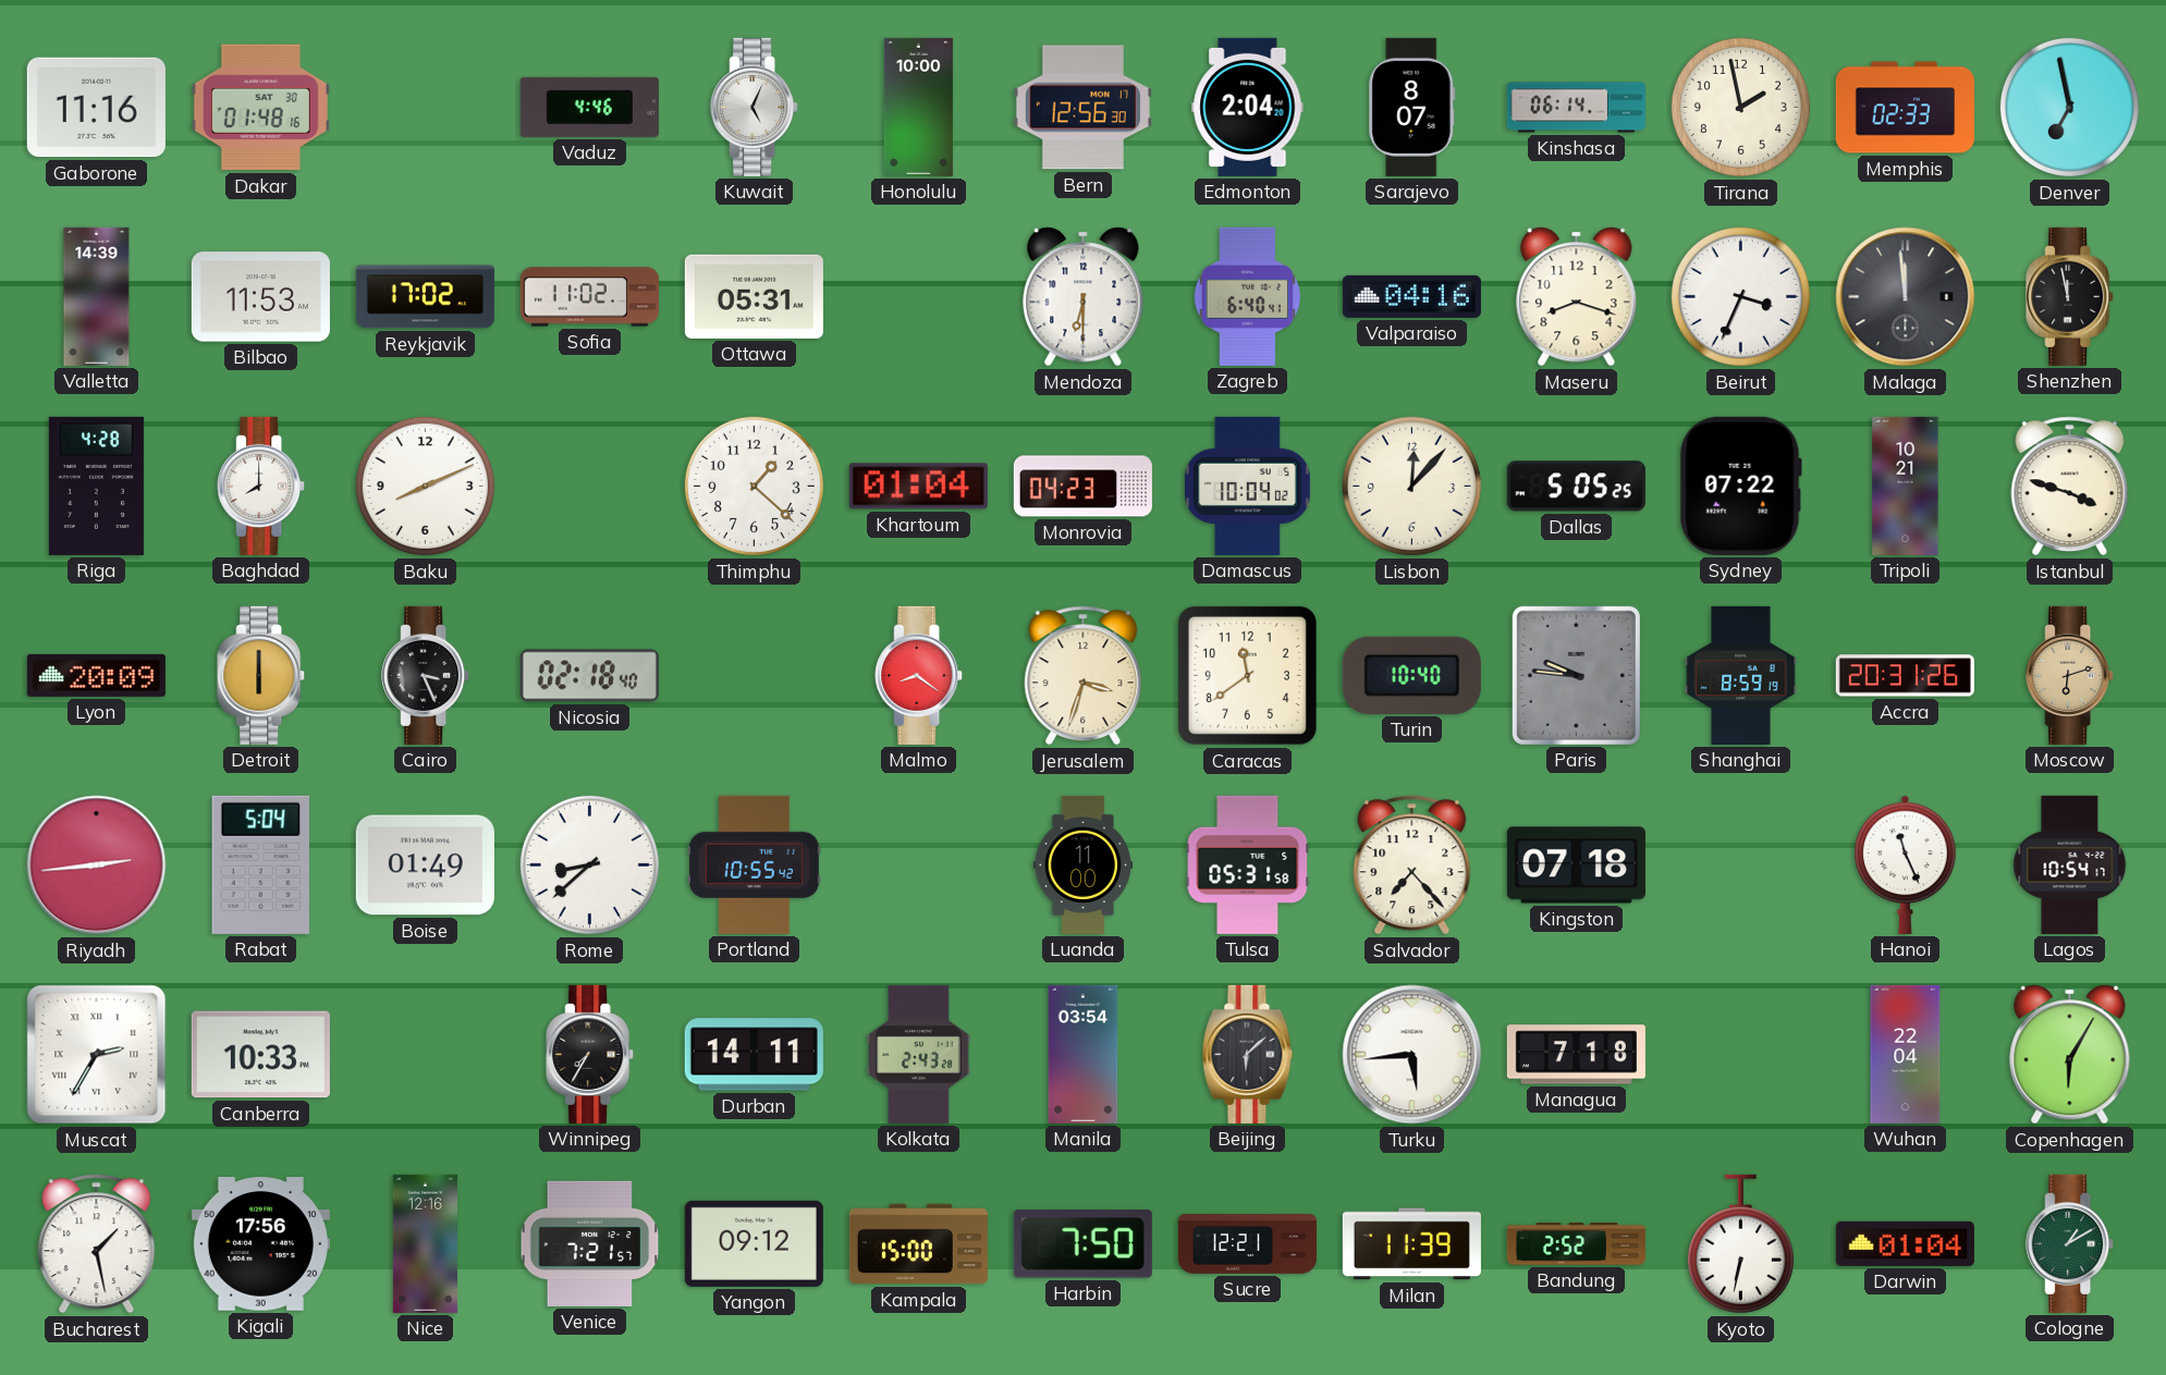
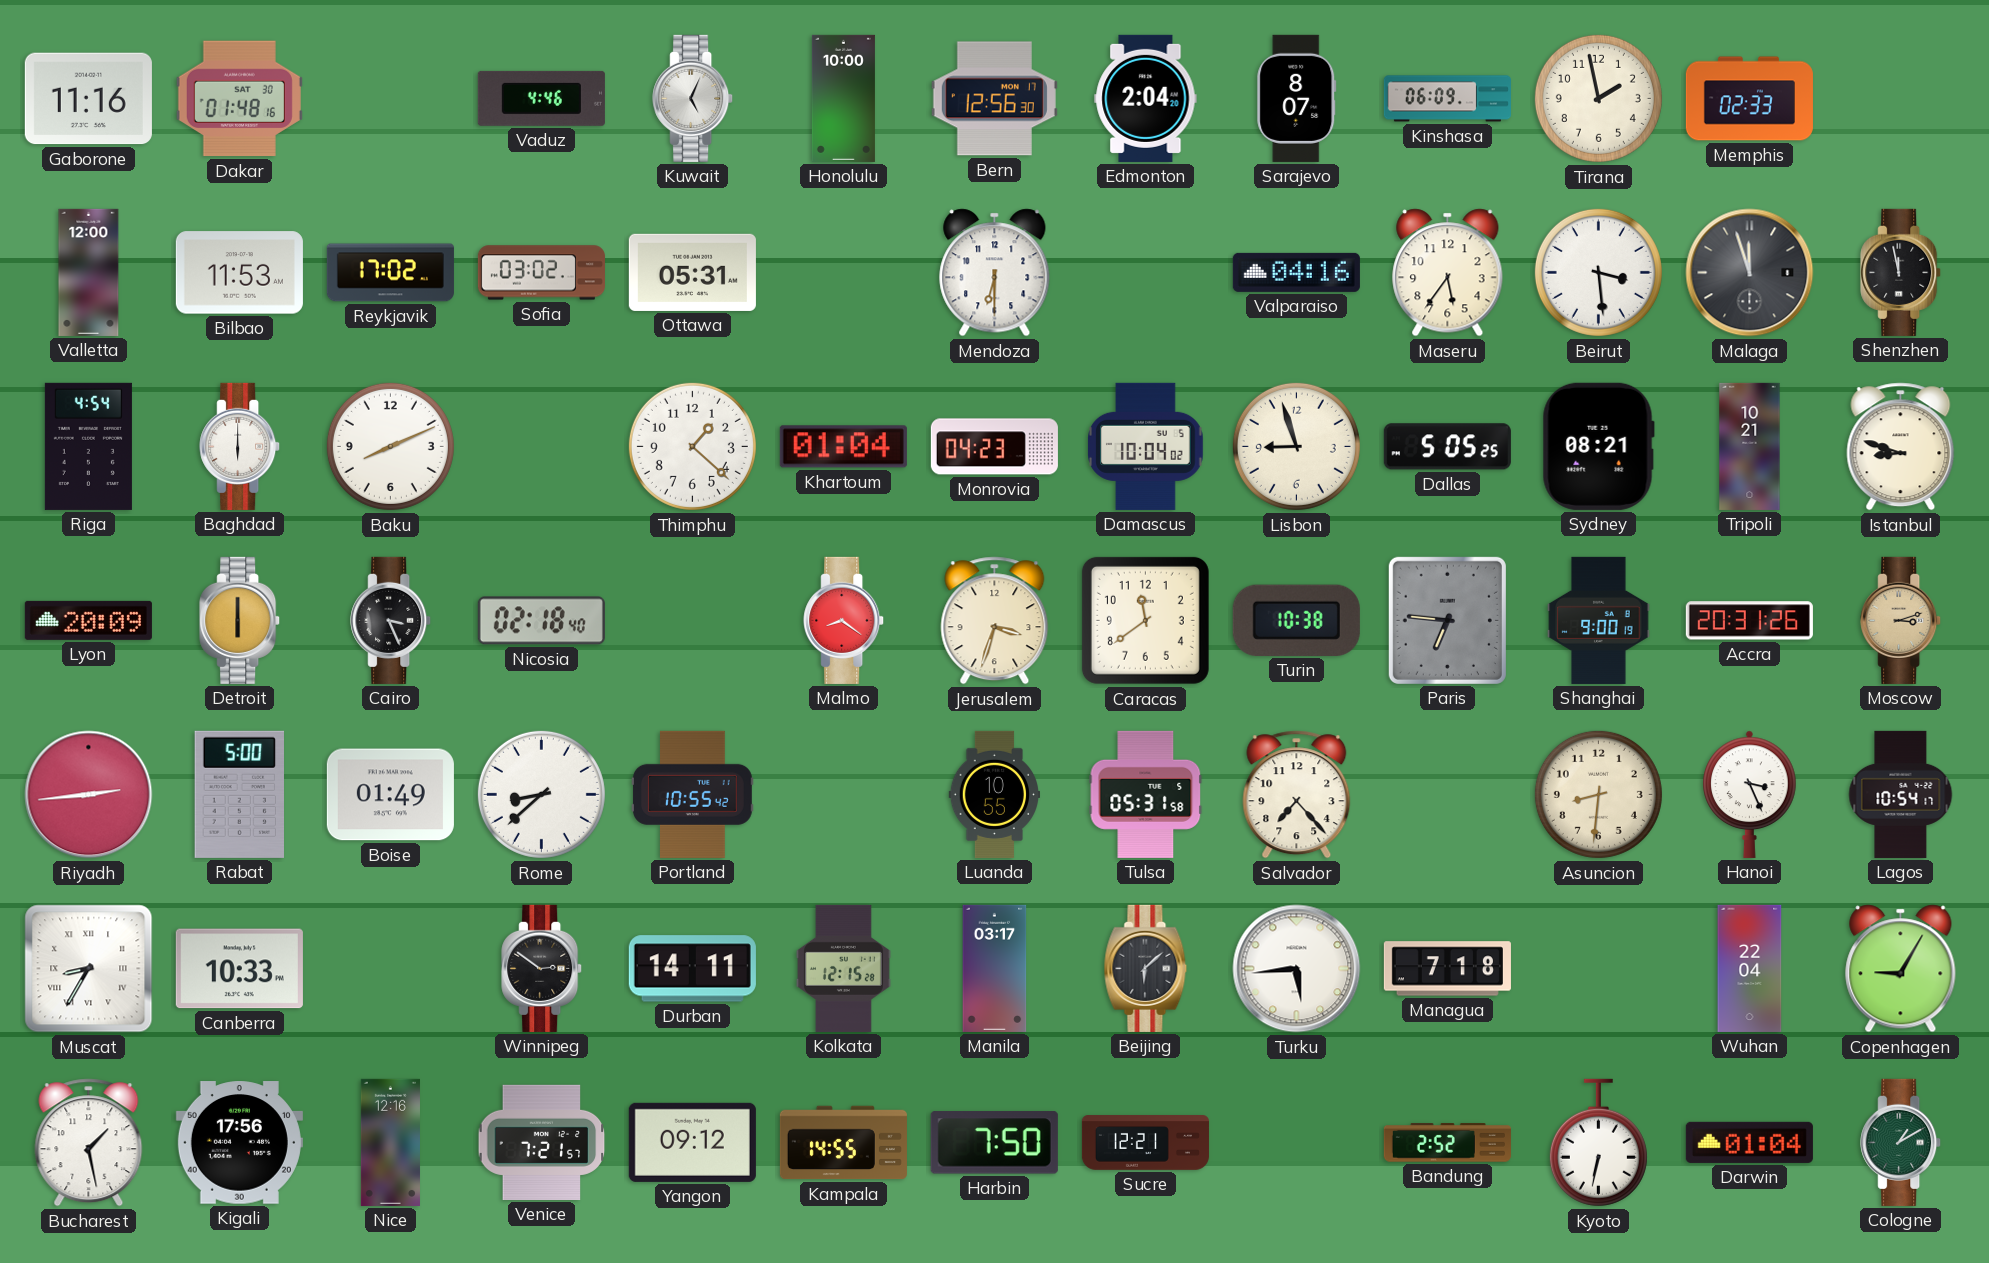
Kinshasa: 06:14 -> 06:09 (1447, 99)
Denver: 6:58 -> none (2069, 107)
Valletta: 14:39 -> 12:00 (89, 272)
Sofia: 11:02 -> 03:02 (541, 273)
Zagreb: 6:40 -> none (1247, 296)
Maseru: 8:18 -> 5:36 (1448, 273)
Beirut: 3:34 -> 3:29 (1598, 272)
Malaga: 11:59 -> 11:57 (1750, 273)
Riga: 4:28 -> 4:54 (88, 446)
Baghdad: 8:00 -> 6:00 (240, 446)
Lisbon: 12:07 -> 8:57 (1296, 446)
Sydney: 07:22 -> 08:21 (1598, 446)
Istanbul: 3:48 -> 8:48 (1901, 447)
Turin: 10:40 -> 10:38 (1296, 620)
Paris: 9:46 -> 6:46 (1447, 620)
Shanghai: 8:59 -> 9:00 (1599, 620)
Moscow: 6:12 -> 3:12 (1901, 620)
Rabat: 5:04 -> 5:00 (239, 794)
Luanda: 11:00 -> 10:55 (994, 794)
Kingston: 07:18 -> none (1576, 865)
Asuncion: none -> 8:31 (1598, 794)
Hanoi: 11:26 -> 3:26 (1750, 794)
Muscat: 2:35 -> 8:35 (89, 969)
Winnipeg: 7:35 -> 2:51 (542, 968)
Kolkata: 2:43 -> 12:15 (843, 968)
Manila: 03:54 -> 03:17 (995, 968)
Copenhagen: 6:05 -> 9:05 (1901, 969)
Kampala: 15:00 -> 14:55 (843, 1143)
Milan: 11:39 -> none (1411, 1244)
